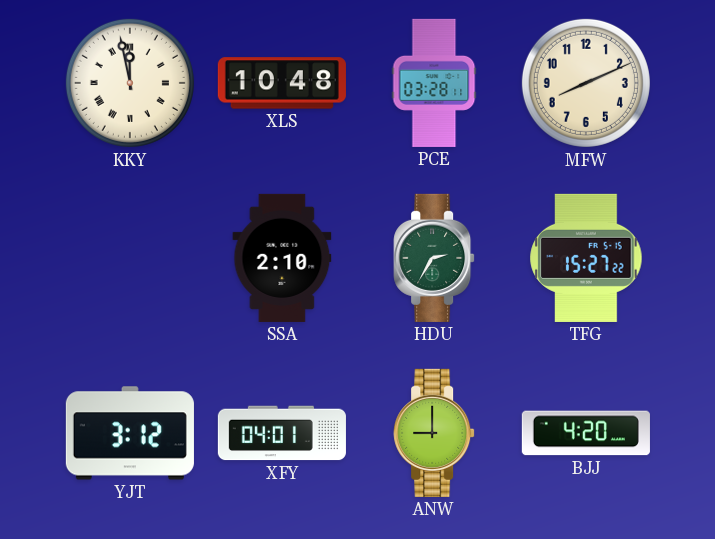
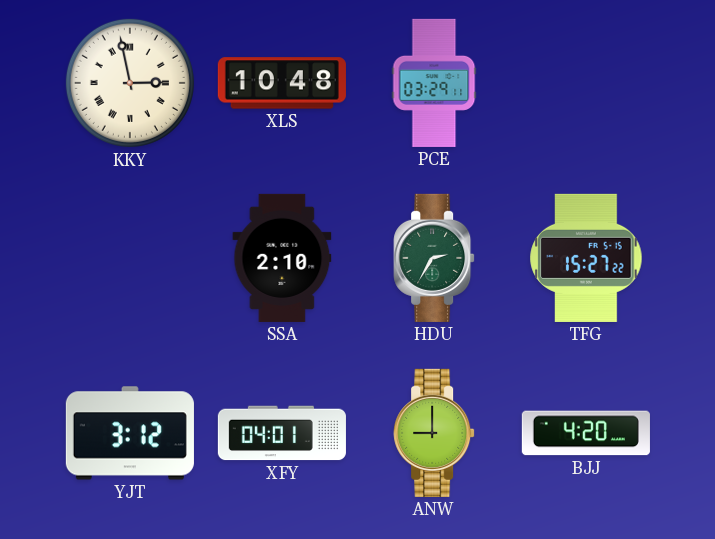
KKY: 11:58 -> 2:58 (130, 83)
PCE: 03:28 -> 03:29 (434, 83)
MFW: 8:11 -> none (586, 83)
